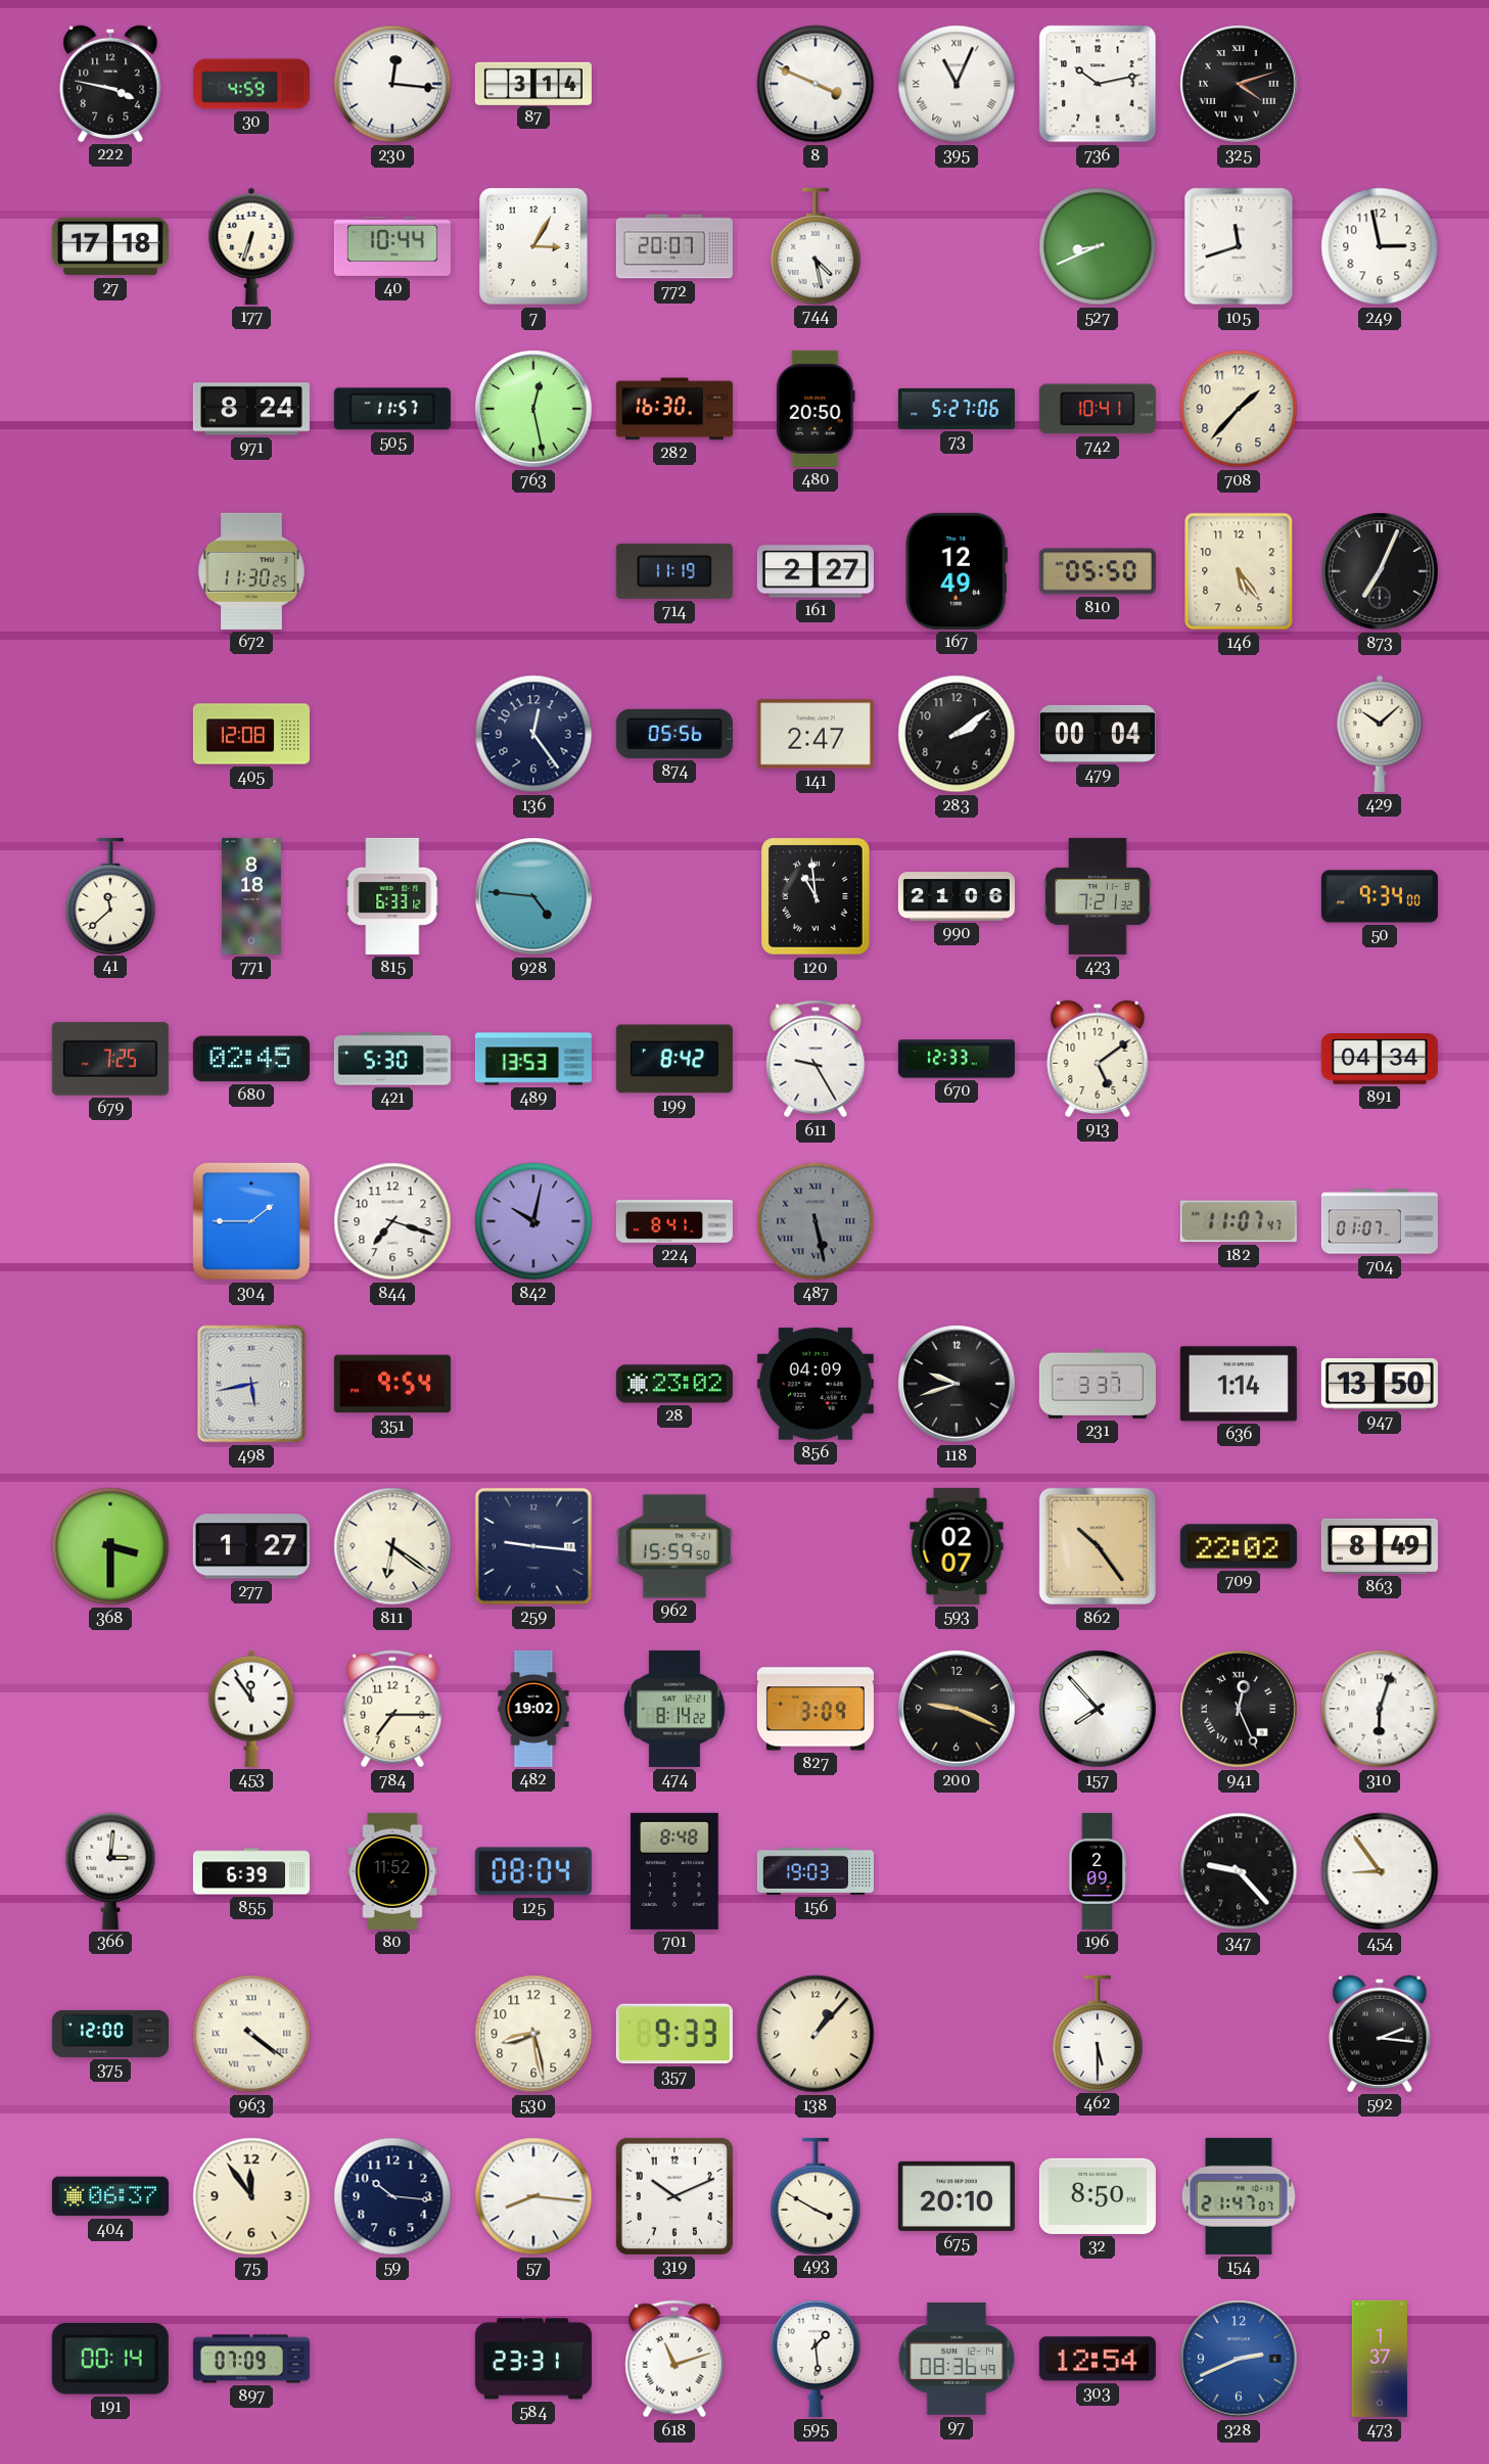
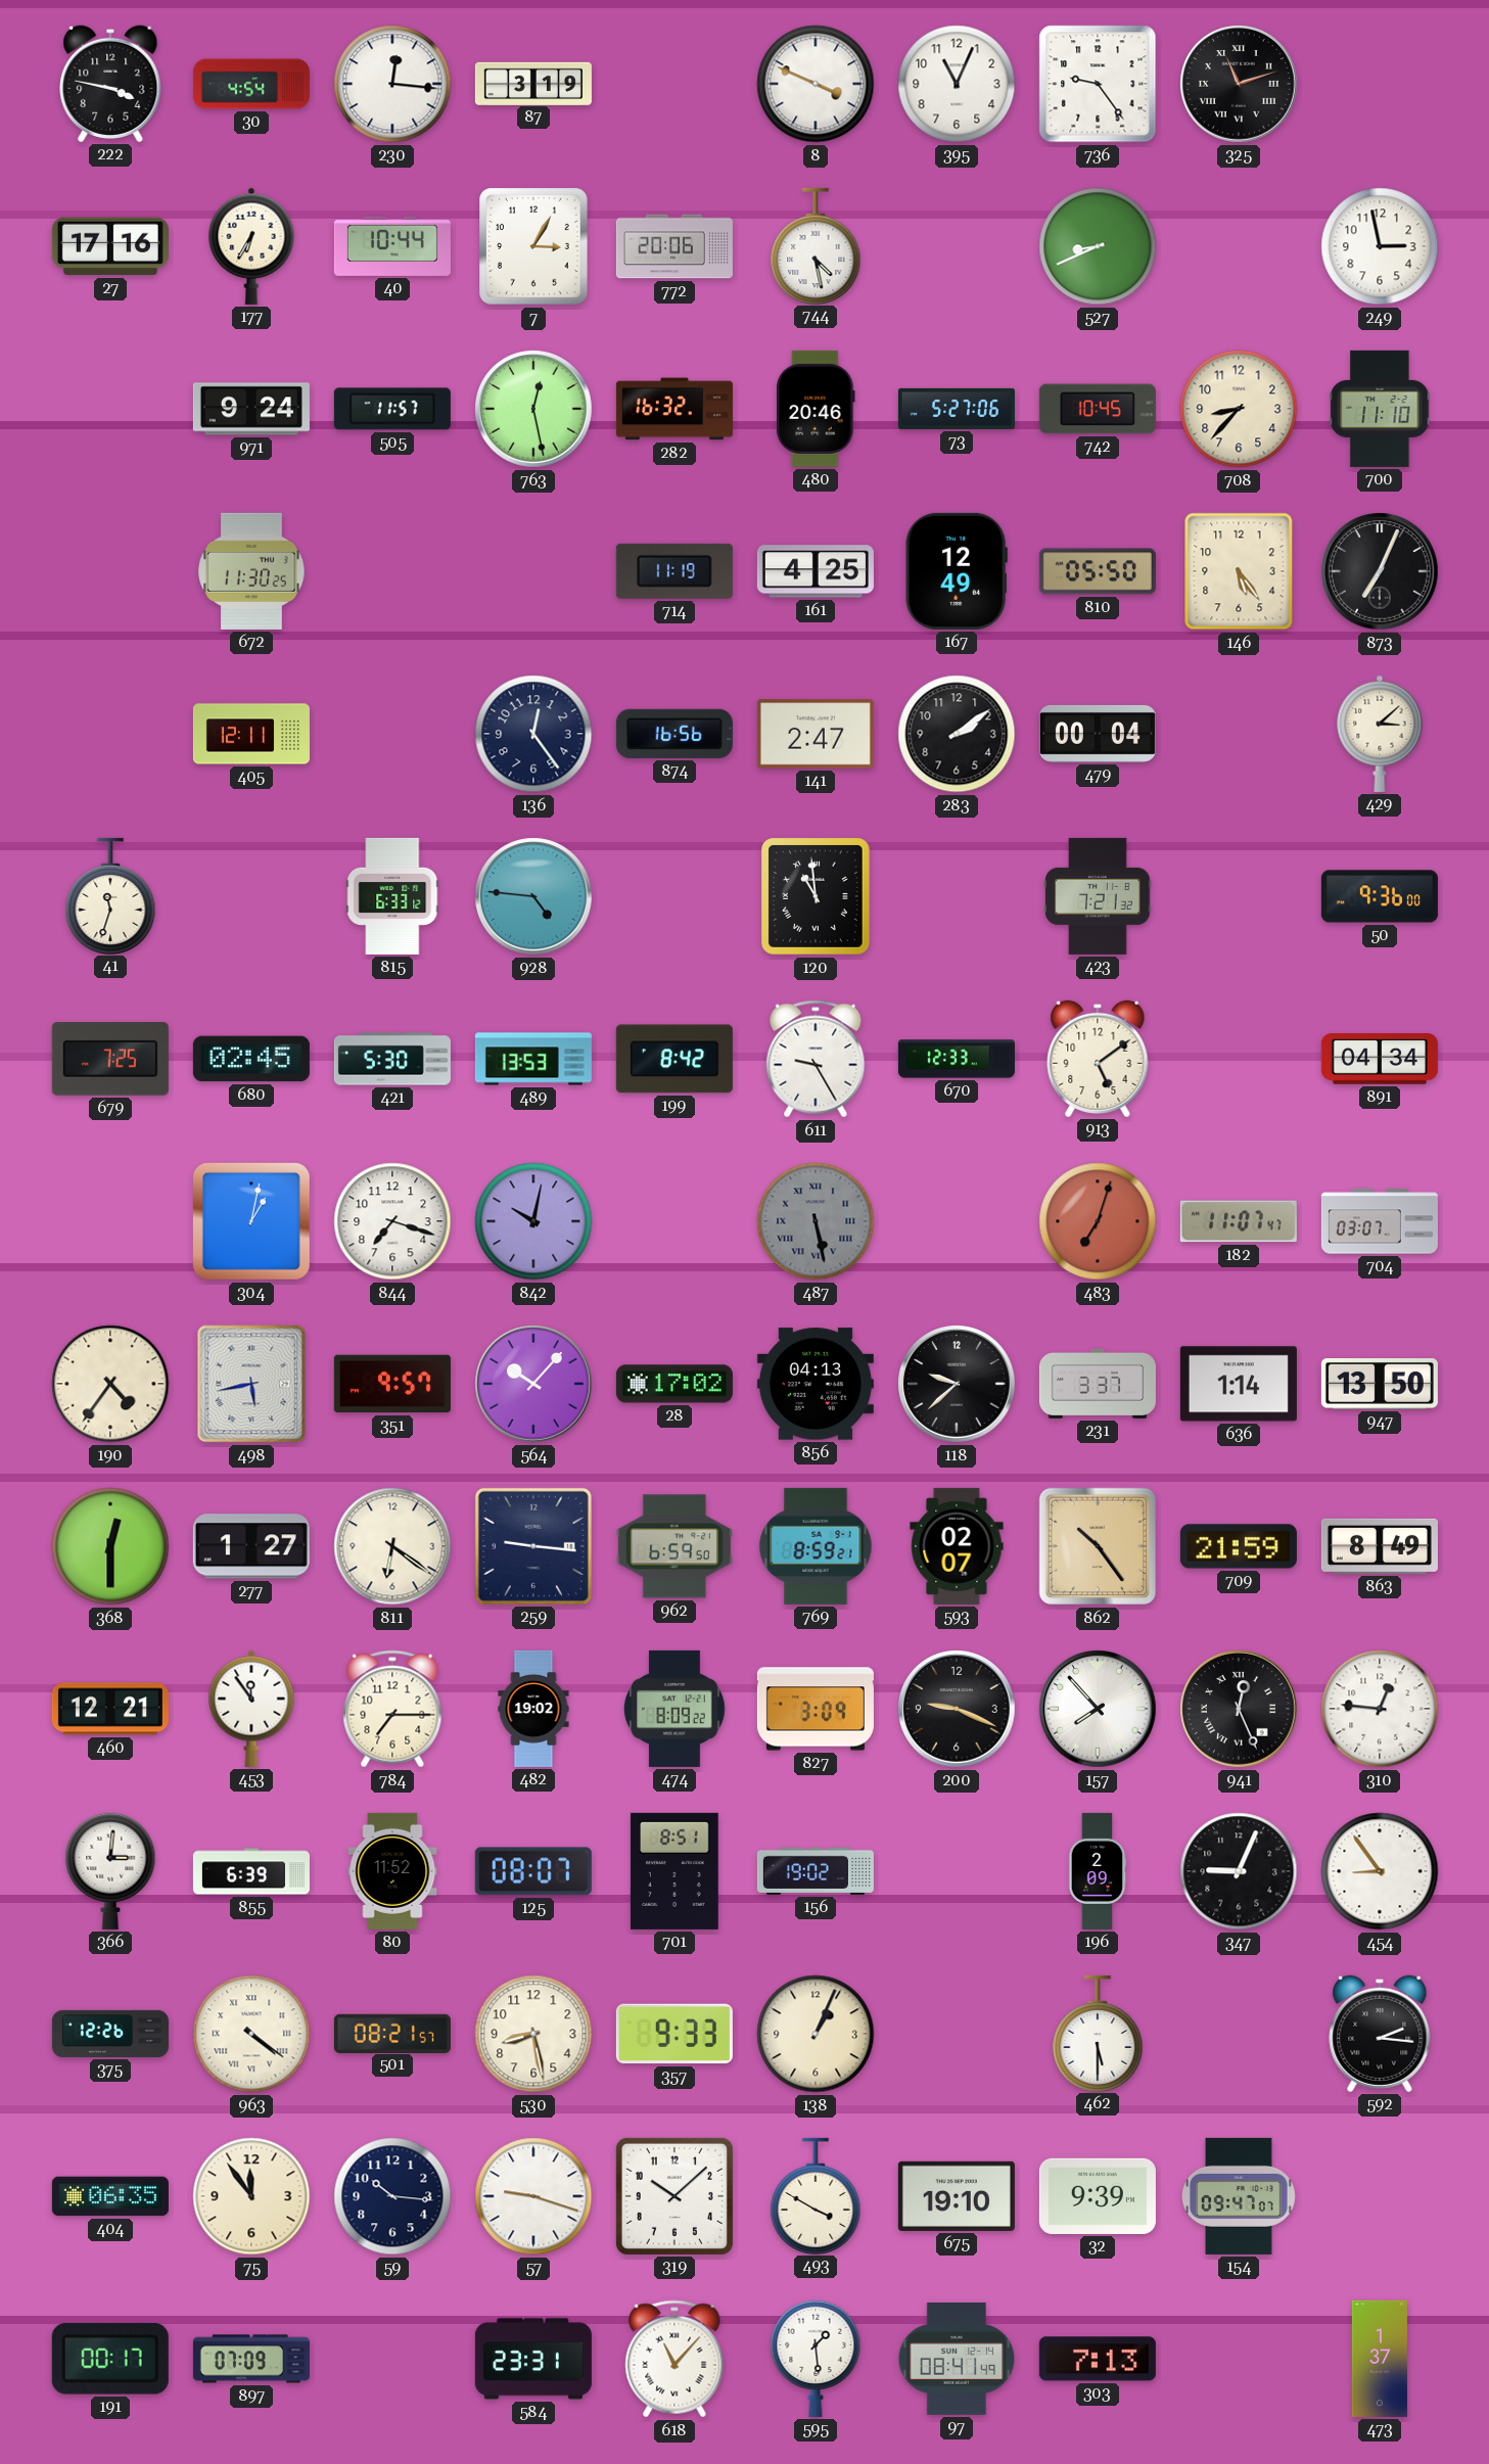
30: 4:59 -> 4:54 (251, 84)
87: 3:14 -> 3:19 (533, 83)
395 numerals: Roman -> Arabic (957, 84)
736: 10:13 -> 9:24 (1098, 84)
325: 4:12 -> 11:12 (1239, 84)
27: 17:18 -> 17:16 (110, 246)
177: 6:33 -> 6:35 (251, 246)
772: 20:07 -> 20:06 (674, 246)
105: 11:42 -> none (1239, 246)
971: 8:24 -> 9:24 (251, 409)
282: 16:30 -> 16:32 (674, 409)
480: 20:50 -> 20:46 (817, 409)
742: 10:41 -> 10:45 (1098, 409)
708: 1:37 -> 8:37 (1239, 409)
700: none -> 11:10 (1380, 409)
161: 2:27 -> 4:25 (816, 571)
405: 12:08 -> 12:11 (251, 734)
874: 05:56 -> 16:56 (674, 734)
429: 10:08 -> 3:08 (1380, 734)
41: 11:38 -> 11:33 (110, 895)
771: 8:18 -> none (251, 896)
990: 21:06 -> none (957, 896)
50: 9:34 -> 9:36 (1380, 896)
304: 1:45 -> 1:02 (251, 1221)
224: 8:41 -> none (674, 1222)
483: none -> 7:03 (1098, 1221)
704: 01:07 -> 03:07 (1380, 1221)
190: none -> 4:36 (110, 1384)
351: 9:54 -> 9:57 (392, 1384)
564: none -> 10:07 (533, 1384)
28: 23:02 -> 17:02 (674, 1384)
856: 04:09 -> 04:13 (816, 1384)
118: 9:42 -> 9:38 (957, 1384)
368: 3:30 -> 12:30 (110, 1546)
962: 15:59 -> 6:59 (674, 1546)
769: none -> 8:59 (816, 1546)
709: 22:02 -> 21:59 (1239, 1546)
460: none -> 12:21 (110, 1709)
474: 8:14 -> 8:09 (674, 1709)
310: 6:03 -> 12:46 (1380, 1709)
125: 08:04 -> 08:07 (533, 1871)
701: 8:48 -> 8:51 (674, 1871)
156: 19:03 -> 19:02 (816, 1871)
347: 9:23 -> 9:04 (1239, 1871)
375: 12:00 -> 12:26 (110, 2034)
501: none -> 08:21 (392, 2033)
138: 1:07 -> 1:04 (816, 2034)
404: 06:37 -> 06:35 (110, 2196)
57: 8:16 -> 9:18 (533, 2196)
319: 10:11 -> 10:08 (674, 2196)
675: 20:10 -> 19:10 (957, 2196)
32: 8:50 -> 9:39 (1098, 2196)
154: 21:47 -> 09:47 (1240, 2196)
191: 00:14 -> 00:17 (110, 2359)
618: 11:12 -> 11:07 (674, 2359)
97: 08:36 -> 08:41 (957, 2359)
303: 12:54 -> 7:13 (1098, 2359)
328: 2:41 -> none (1239, 2359)
